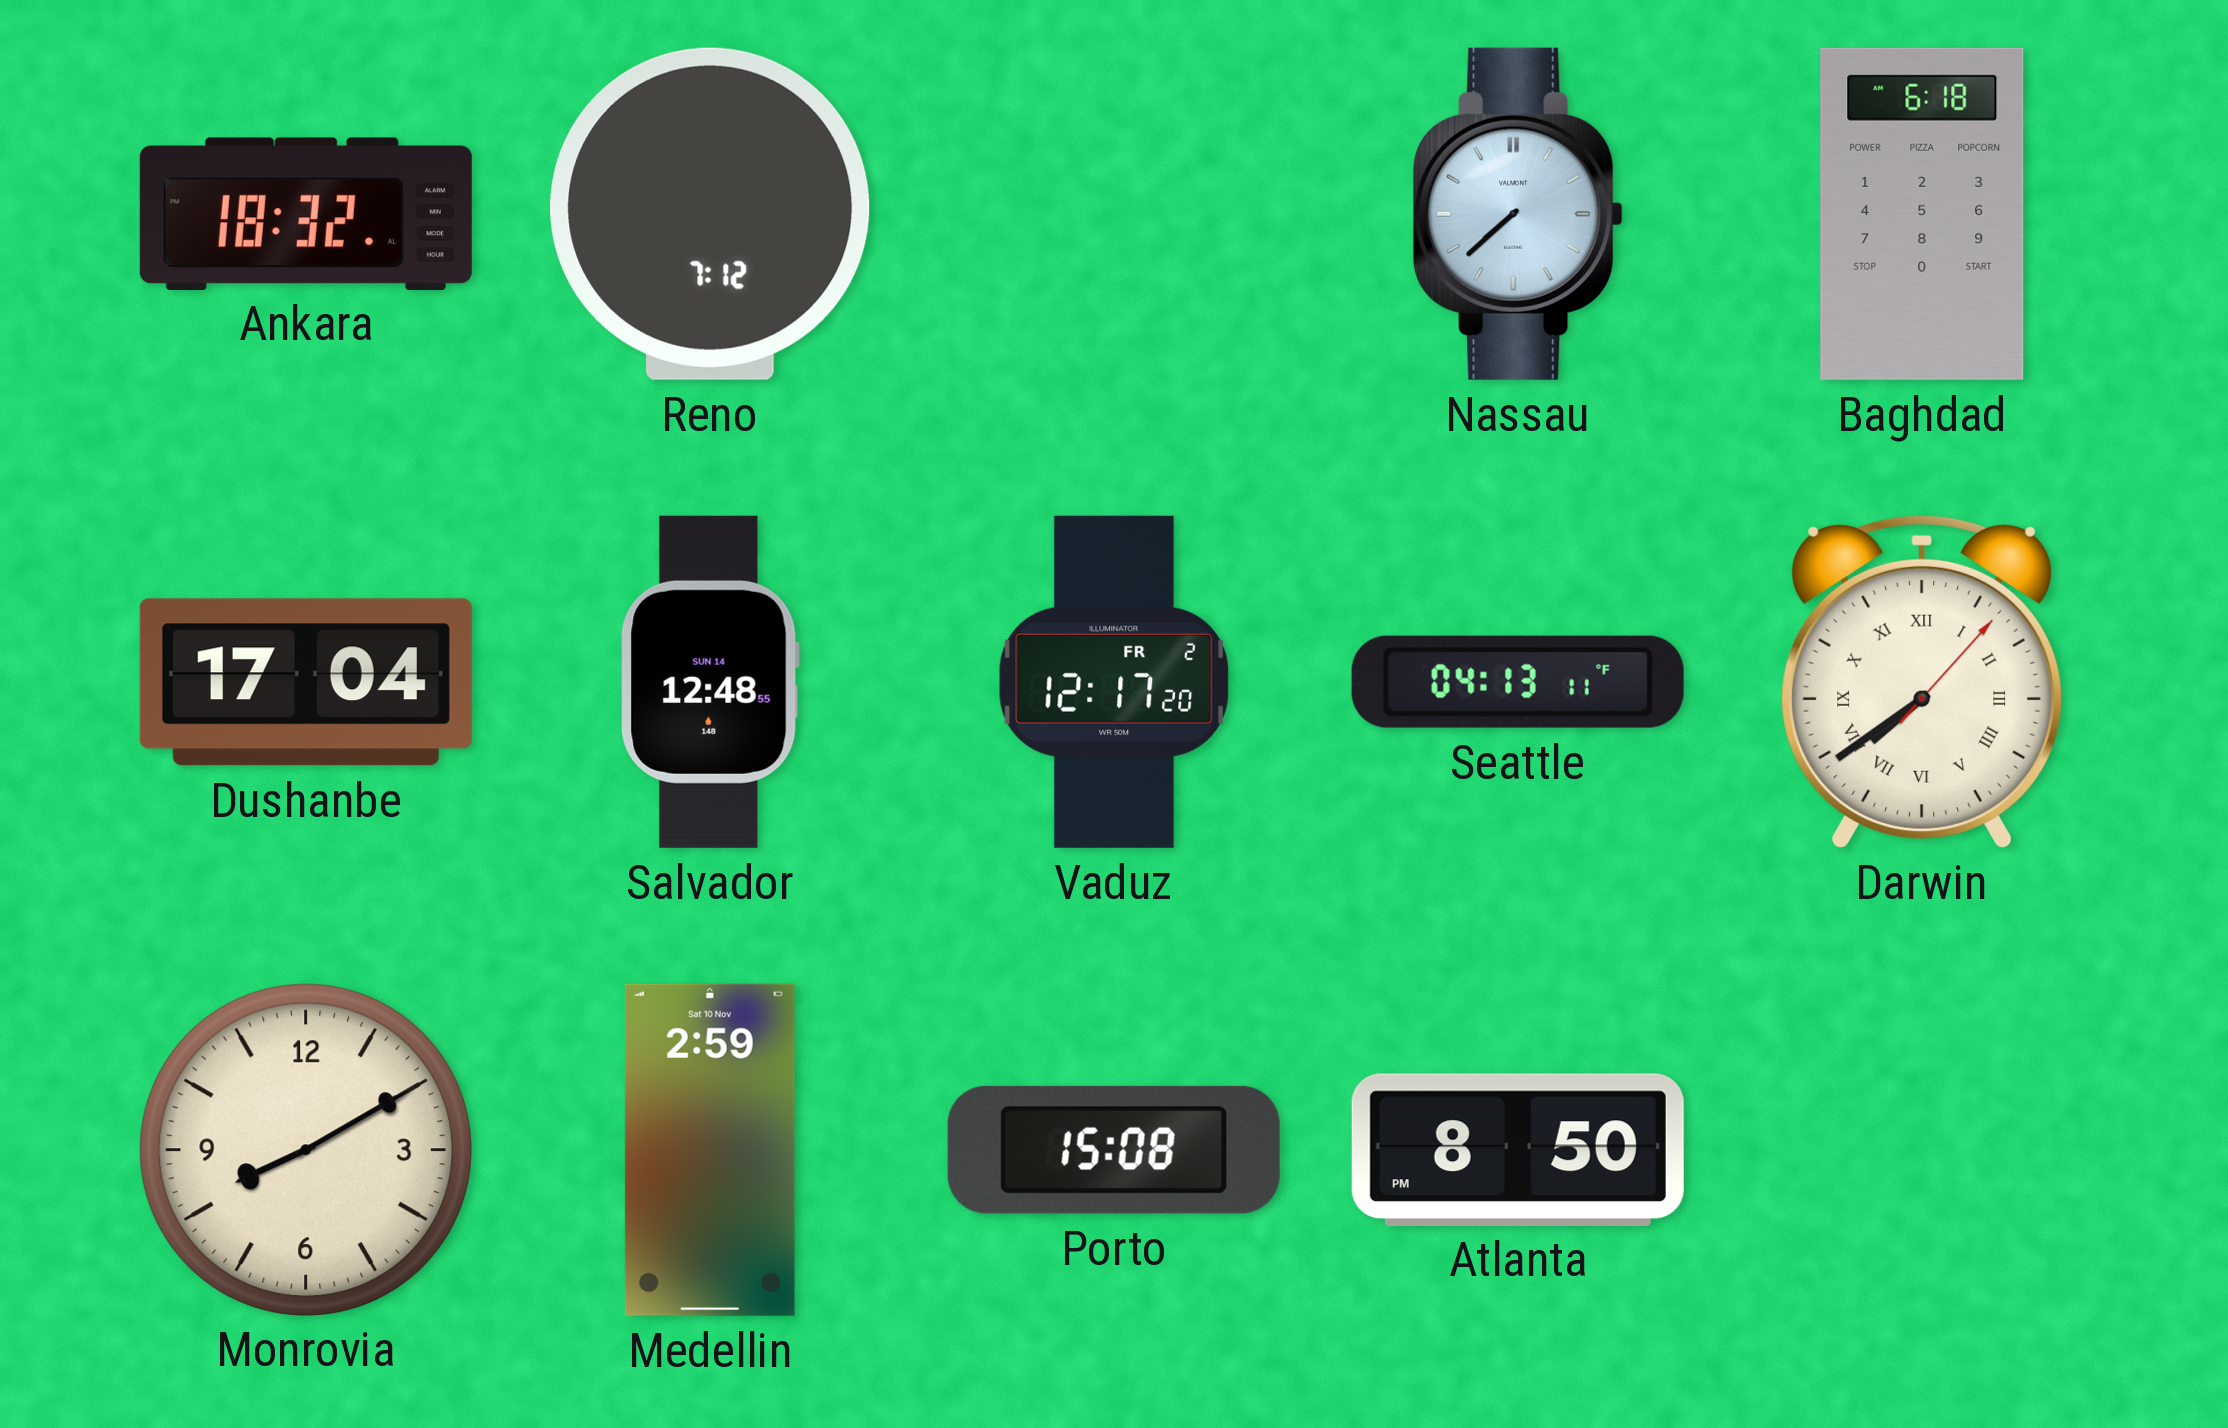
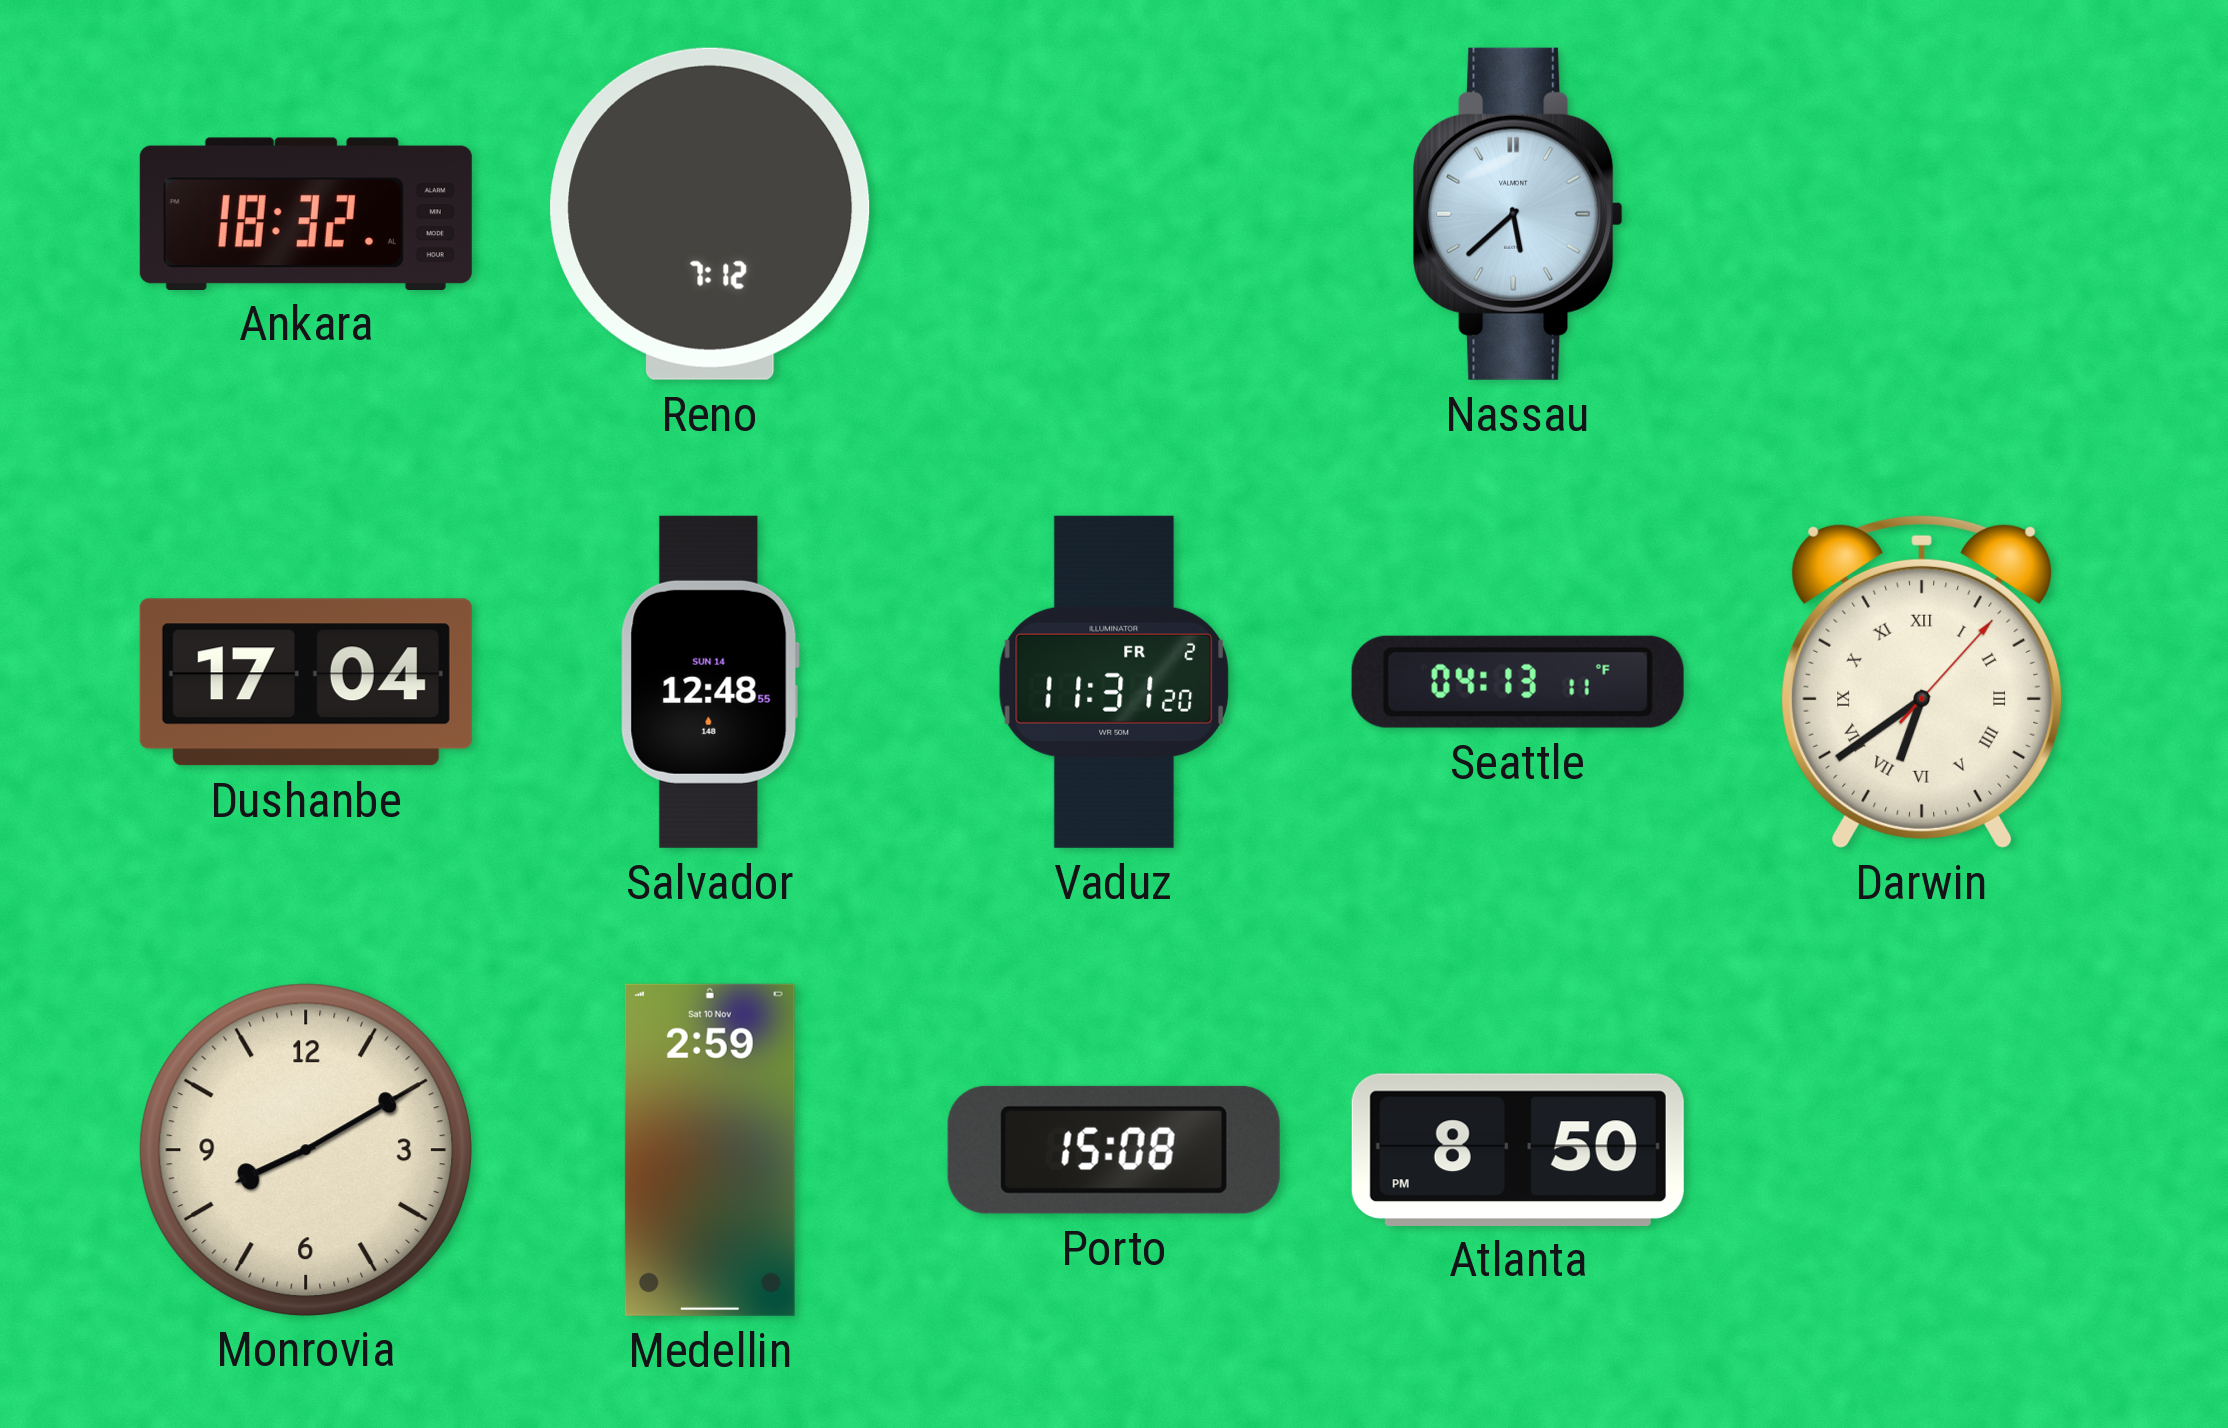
Nassau: 7:38 -> 5:38 (1518, 214)
Baghdad: 6:18 -> none (1922, 214)
Vaduz: 12:17 -> 11:31 (1114, 682)
Darwin: 7:39 -> 6:39 (1922, 681)
